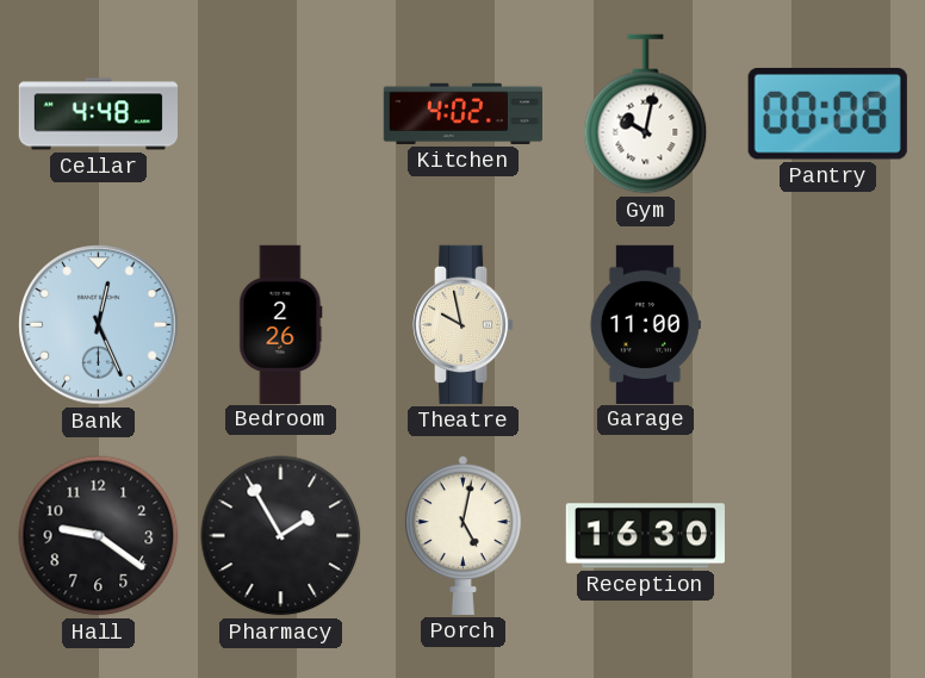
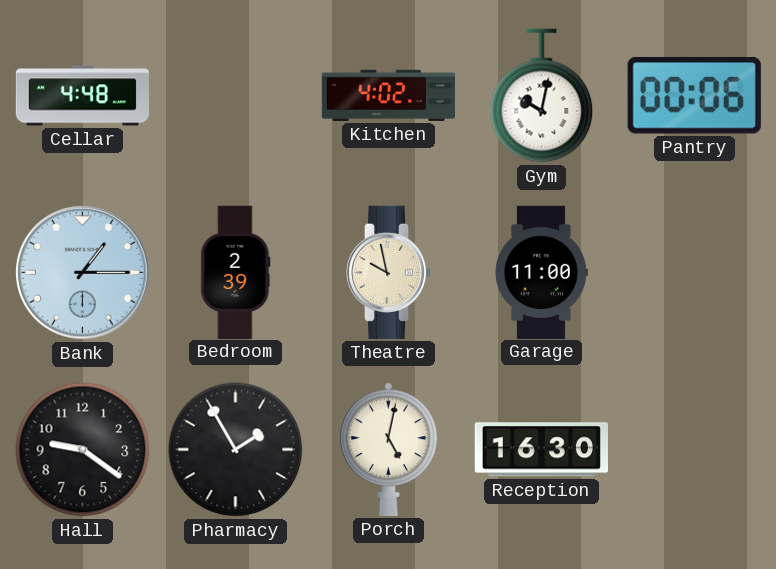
Pantry: 00:08 -> 00:06 (694, 95)
Bank: 12:26 -> 1:15 (83, 273)
Bedroom: 2:26 -> 2:39 (236, 272)
